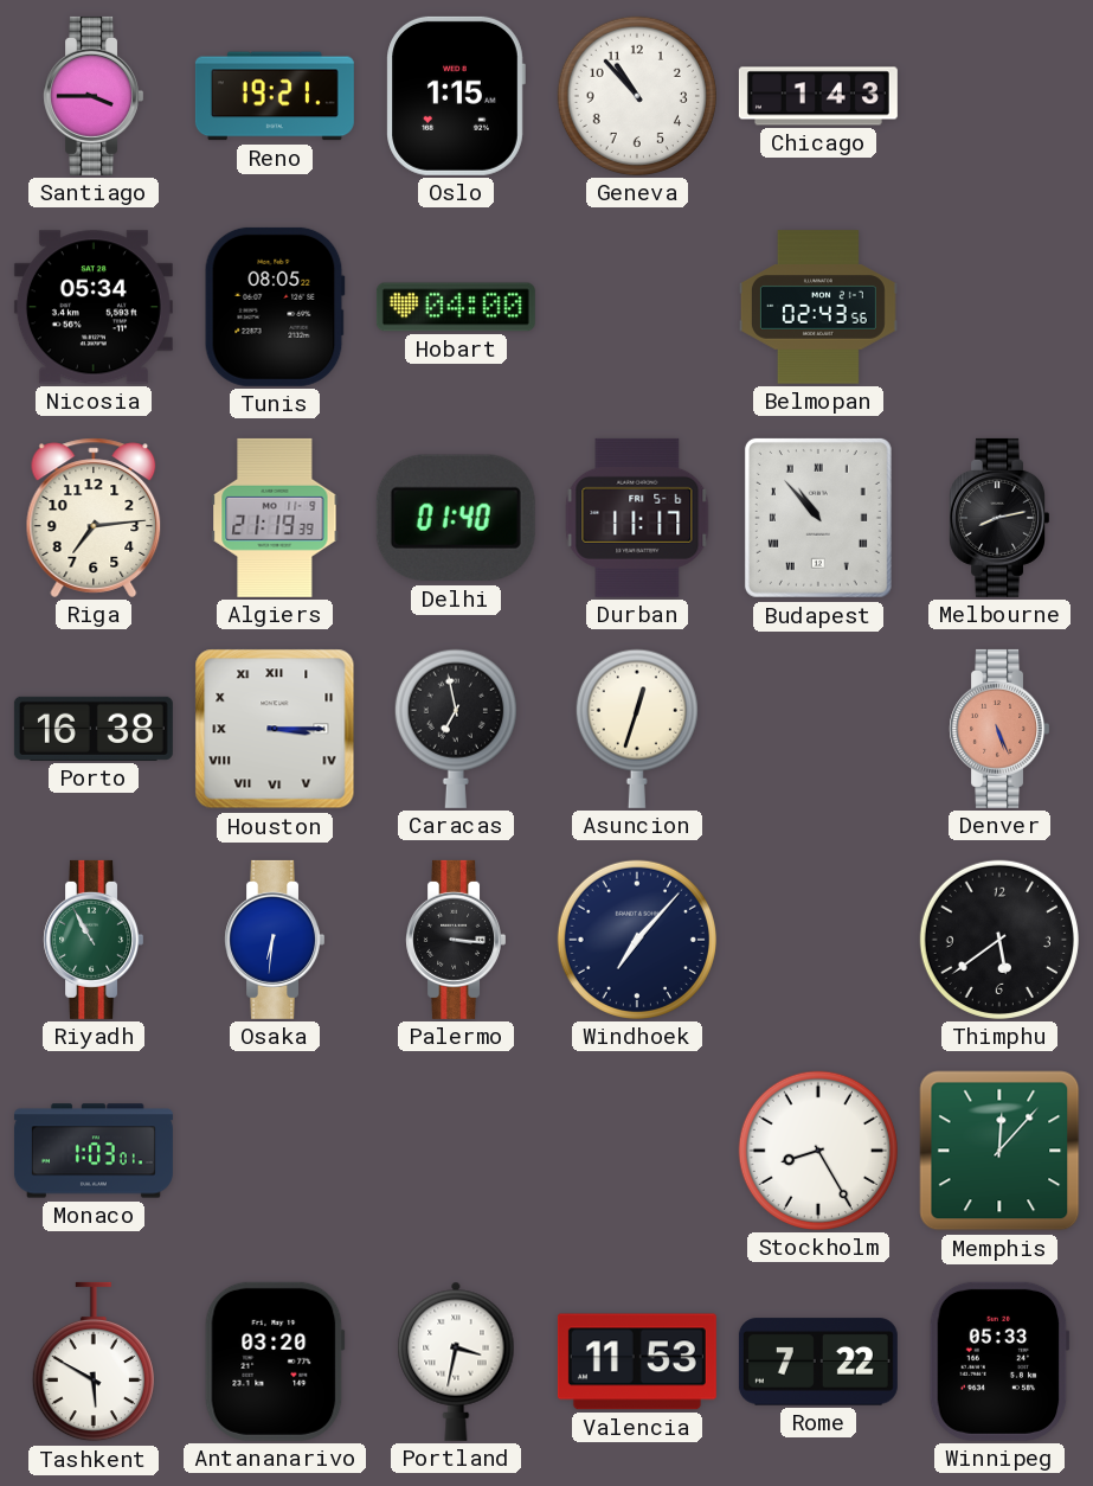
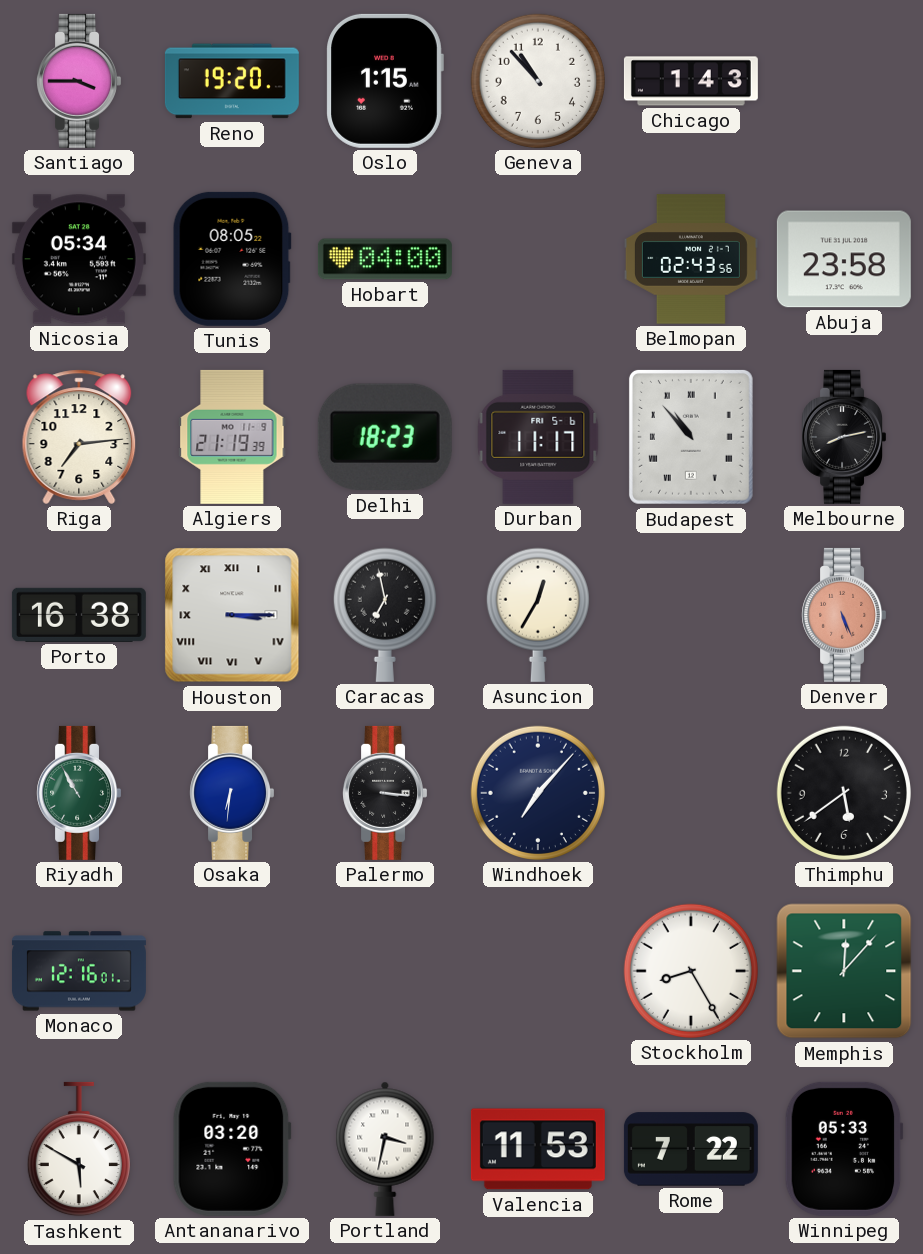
Reno: 19:21 -> 19:20 (232, 81)
Abuja: none -> 23:58 (844, 259)
Delhi: 01:40 -> 18:23 (385, 437)
Asuncion: 12:33 -> 12:35 (538, 615)
Monaco: 1:03 -> 12:16 (79, 971)
